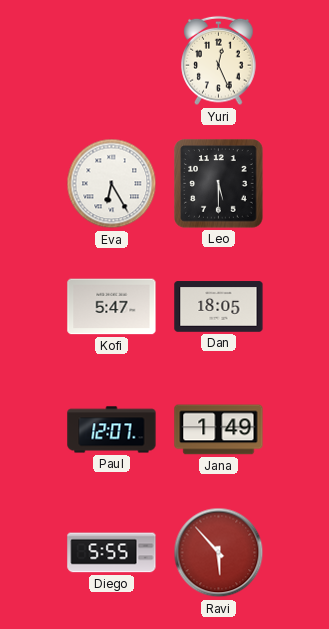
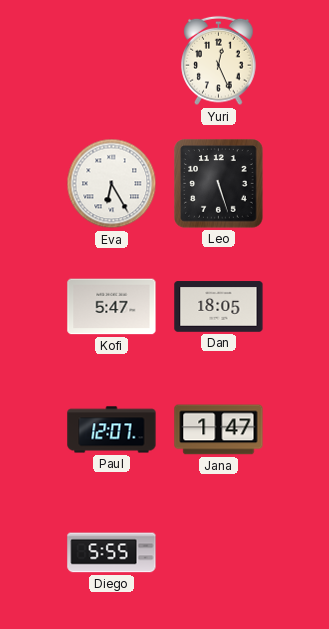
Leo: 5:30 -> 5:27 (219, 184)
Jana: 1:49 -> 1:47 (219, 430)
Ravi: 5:53 -> none (219, 553)
